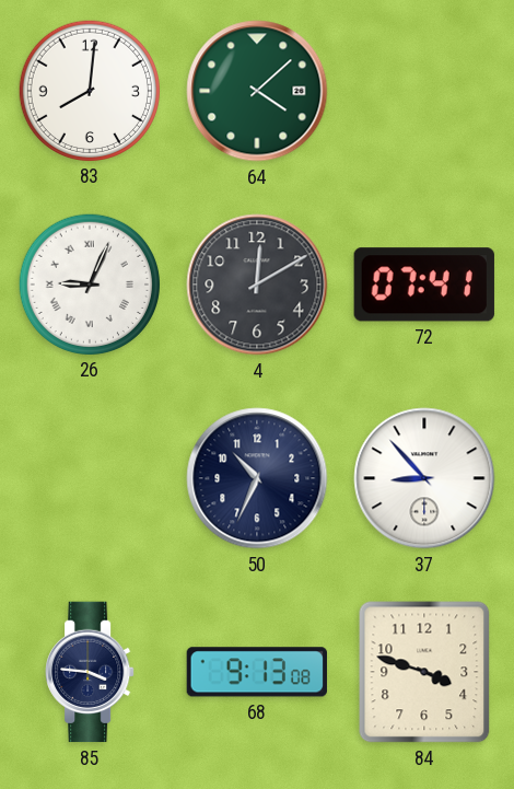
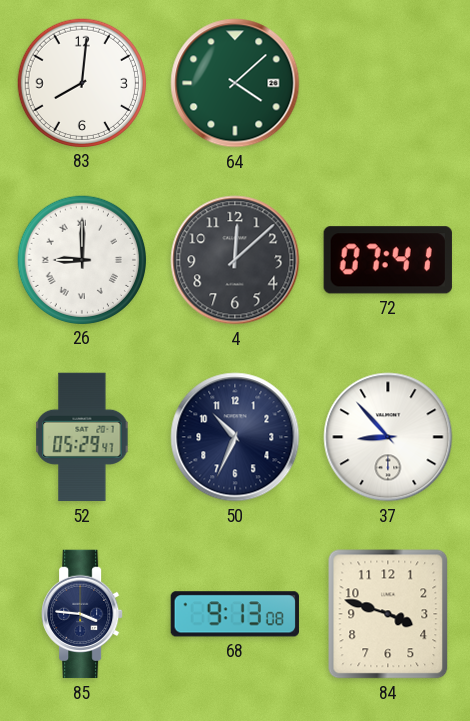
26: 9:04 -> 9:00 (81, 259)
4: 12:10 -> 12:08 (235, 260)
52: none -> 05:29 (82, 437)
